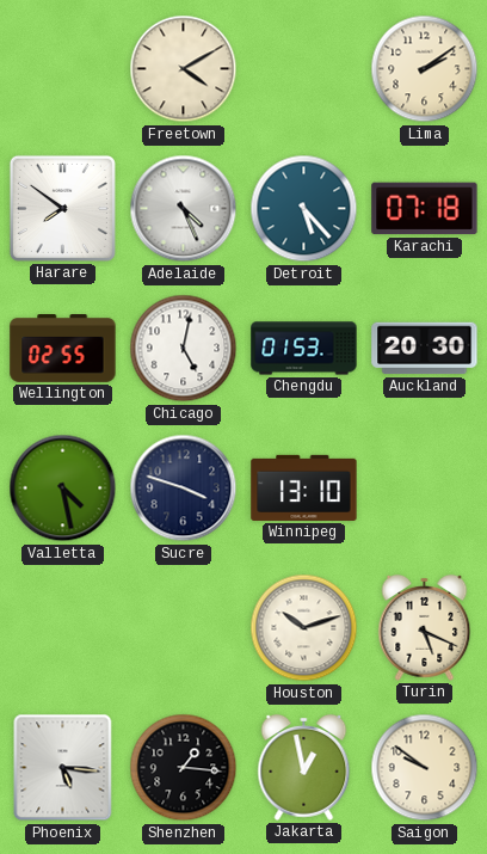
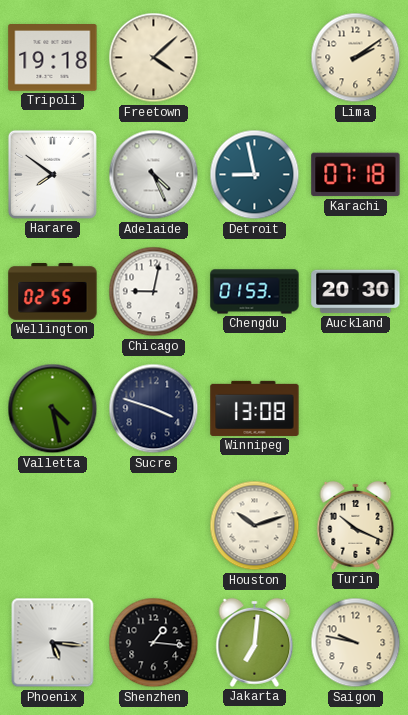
Tripoli: none -> 19:18 (53, 58)
Freetown: 4:10 -> 4:08 (154, 58)
Detroit: 5:23 -> 8:58 (255, 175)
Chicago: 5:02 -> 9:02 (154, 292)
Winnipeg: 13:10 -> 13:08 (255, 408)
Turin: 5:19 -> 10:19 (356, 525)
Jakarta: 12:58 -> 7:01 (255, 642)
Saigon: 9:51 -> 9:47 (356, 643)
